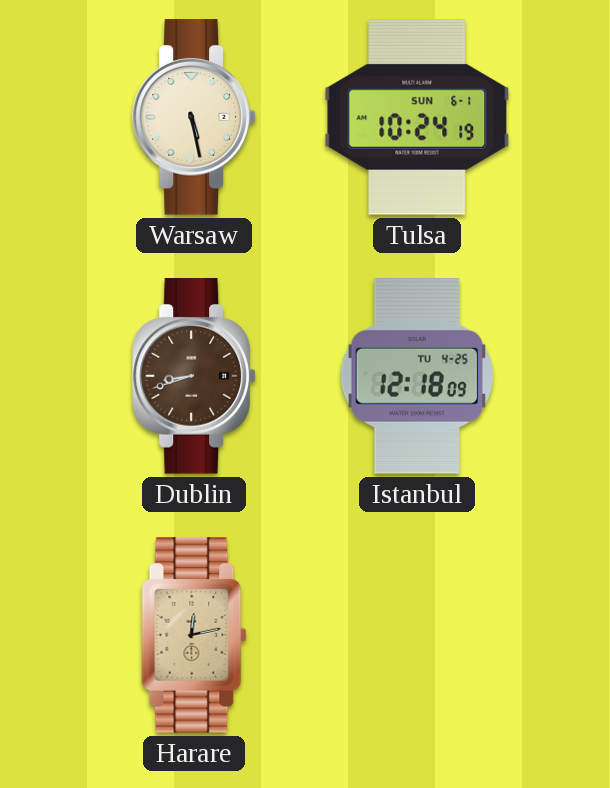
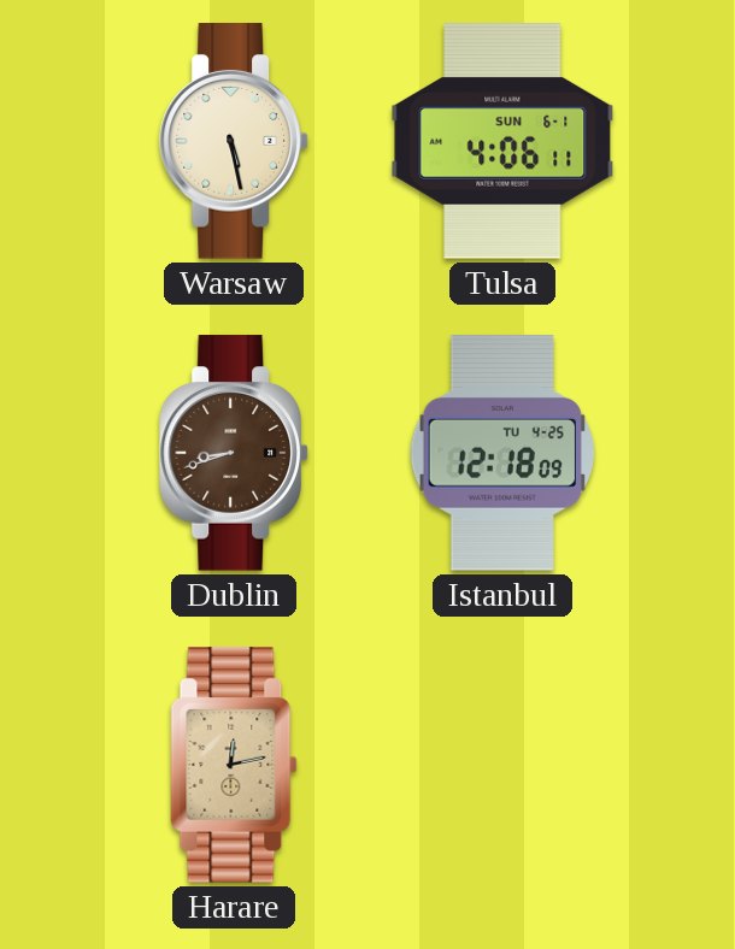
Tulsa: 10:24 -> 4:06 (502, 141)
